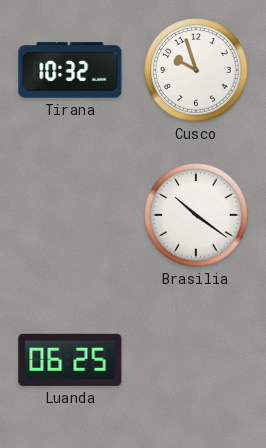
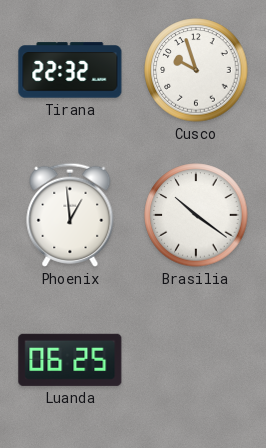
Tirana: 10:32 -> 22:32 (70, 70)
Phoenix: none -> 12:59 (70, 215)
